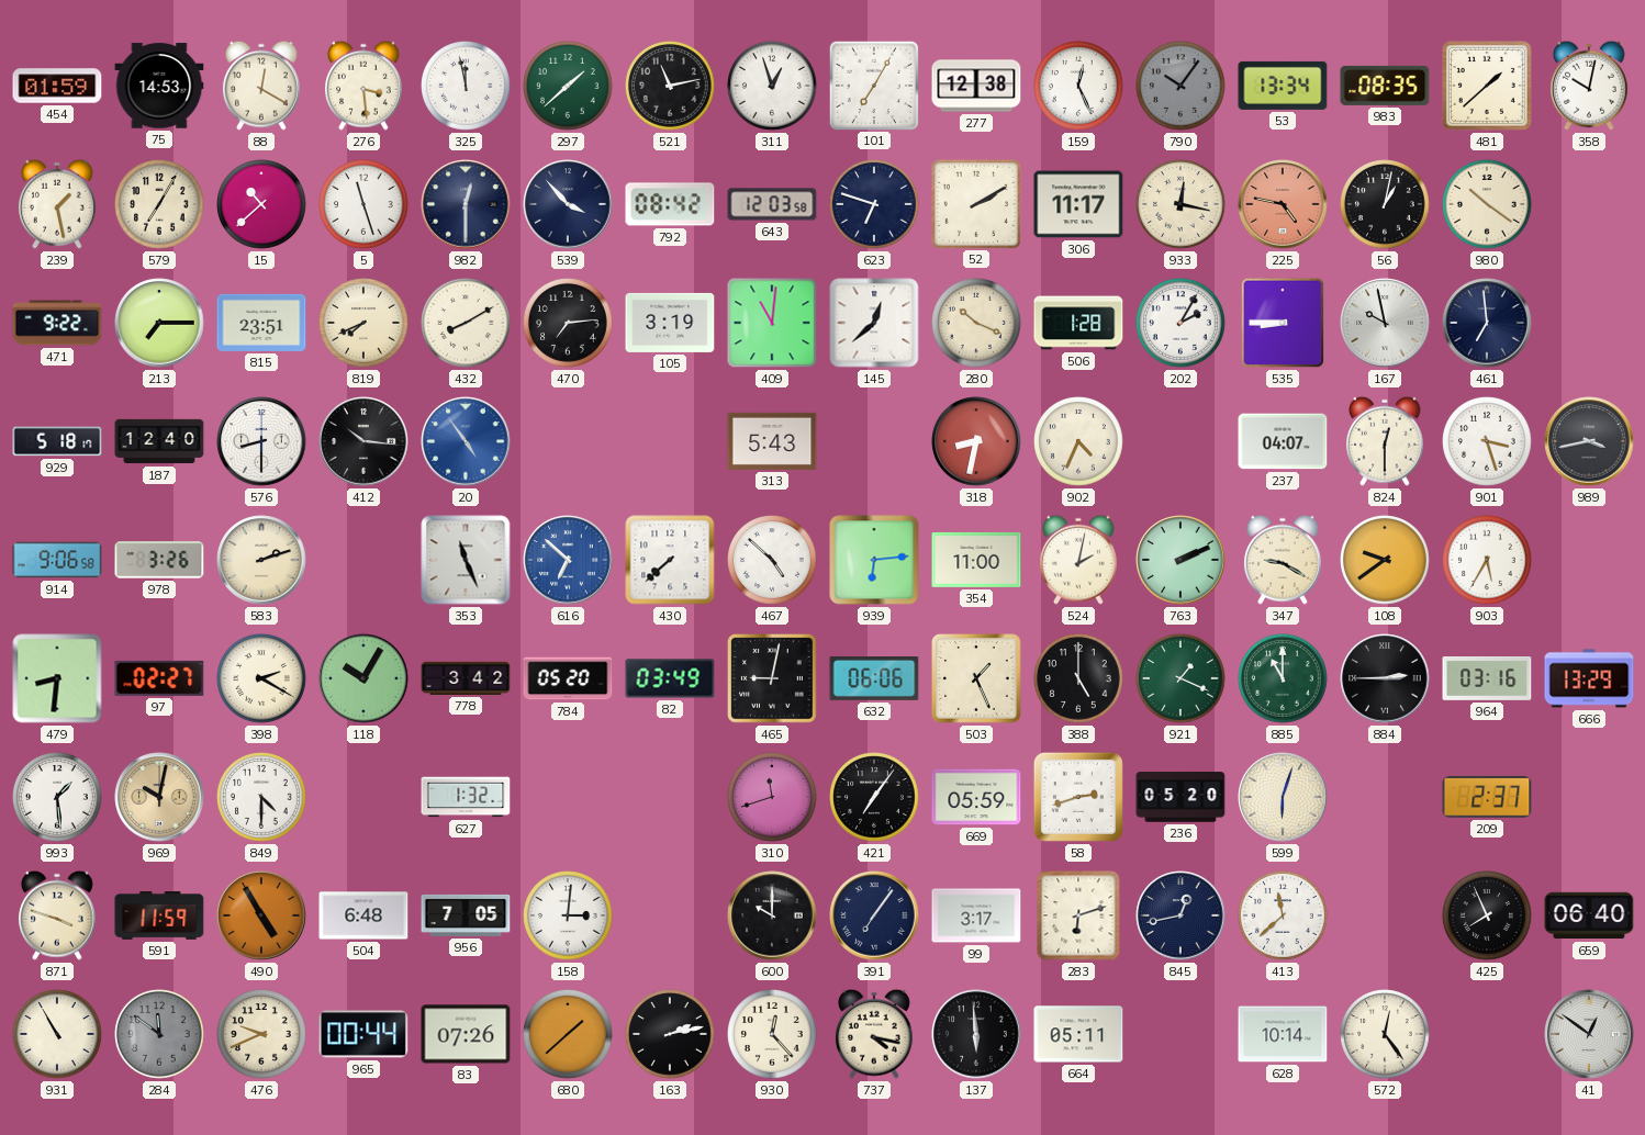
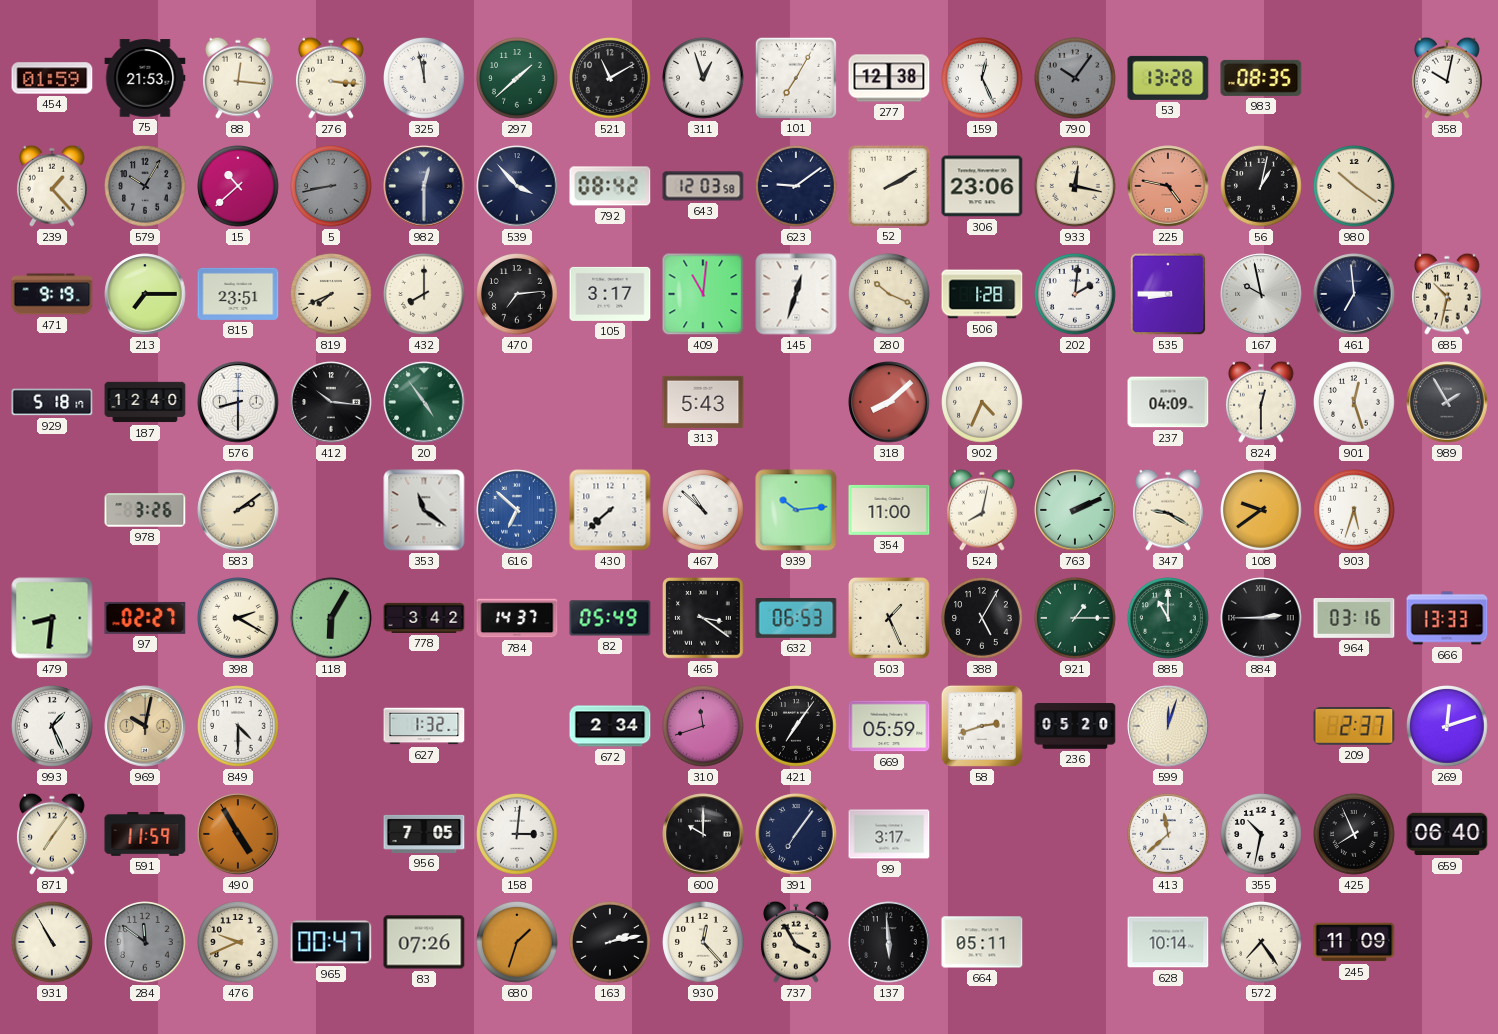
75: 14:53 -> 21:53 (145, 78)
88: 12:20 -> 12:16 (238, 78)
276: 3:29 -> 3:16 (331, 78)
521: 11:13 -> 11:10 (610, 78)
53: 13:34 -> 13:28 (1168, 78)
481: 1:38 -> none (1487, 86)
239: 1:28 -> 1:23 (52, 186)
579: 7:05 -> 10:05 (145, 186)
579 dial: cream -> grey (145, 186)
5: 11:27 -> 8:43 (331, 186)
5 dial: white -> grey (331, 186)
623: 6:48 -> 9:09 (796, 186)
306: 11:17 -> 23:06 (982, 186)
471: 9:22 -> 9:19 (52, 294)
432: 8:10 -> 8:00 (424, 294)
105: 3:19 -> 3:17 (610, 294)
145: 12:38 -> 12:33 (796, 294)
202: 2:05 -> 2:01 (1075, 294)
685: none -> 10:32 (1447, 294)
20 dial: blue -> green (424, 402)
318: 8:32 -> 8:08 (889, 402)
237: 04:07 -> 04:09 (1168, 402)
901: 3:27 -> 12:27 (1354, 402)
989: 3:43 -> 1:55 (1447, 402)
914: 9:06 -> none (57, 560)
583: 2:12 -> 2:09 (238, 510)
353: 11:26 -> 11:21 (424, 510)
467: 4:52 -> 10:52 (703, 510)
939: 6:14 -> 10:14 (796, 510)
524: 2:02 -> 8:02 (982, 510)
903: 5:35 -> 5:33 (1354, 510)
118: 10:05 -> 6:05 (331, 618)
784: 05:20 -> 14:37 (517, 618)
82: 03:49 -> 05:49 (610, 618)
465: 9:02 -> 3:21 (703, 618)
632: 06:06 -> 06:53 (796, 619)
388: 5:00 -> 5:05 (982, 618)
921: 1:19 -> 1:15 (1075, 618)
666: 13:29 -> 13:33 (1447, 618)
993: 1:29 -> 1:26 (52, 726)
672: none -> 2:34 (610, 726)
599: 6:03 -> 12:03 (1168, 726)
269: none -> 12:12 (1447, 726)
871: 3:48 -> 7:06 (52, 834)
504: 6:48 -> none (363, 915)
283: 6:12 -> none (1078, 915)
845: 12:43 -> none (1180, 915)
355: none -> 10:32 (1261, 834)
965: 00:44 -> 00:47 (331, 942)
680: 1:38 -> 1:33 (517, 942)
737: 4:17 -> 3:55 (796, 942)
572: 12:24 -> 7:24 (1261, 942)
245: none -> 11:09 (1354, 942)
41: 12:51 -> none (1589, 1034)
